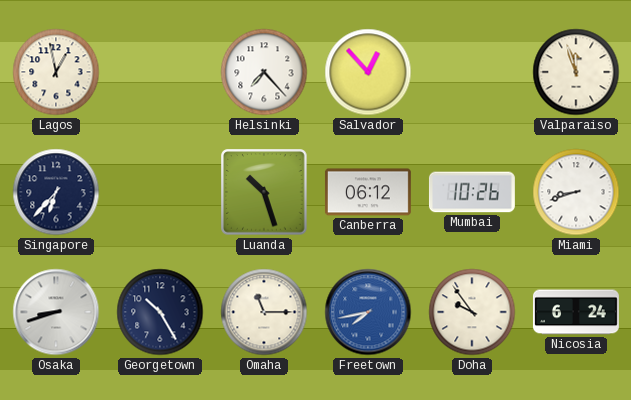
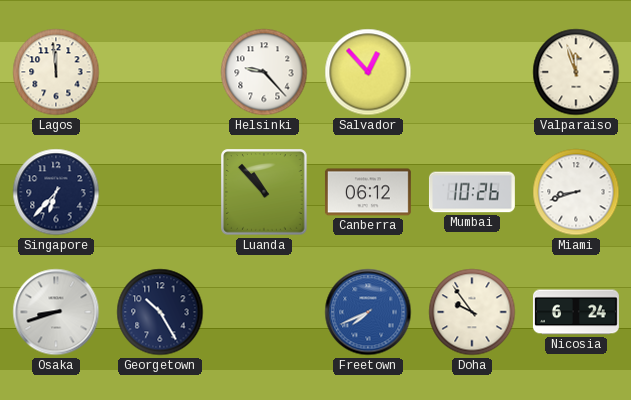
Lagos: 12:58 -> 11:59 (56, 72)
Helsinki: 7:23 -> 9:23 (264, 72)
Luanda: 10:27 -> 10:53 (264, 192)
Omaha: 11:15 -> none (264, 312)
Freetown: 7:43 -> 7:41 (368, 312)
